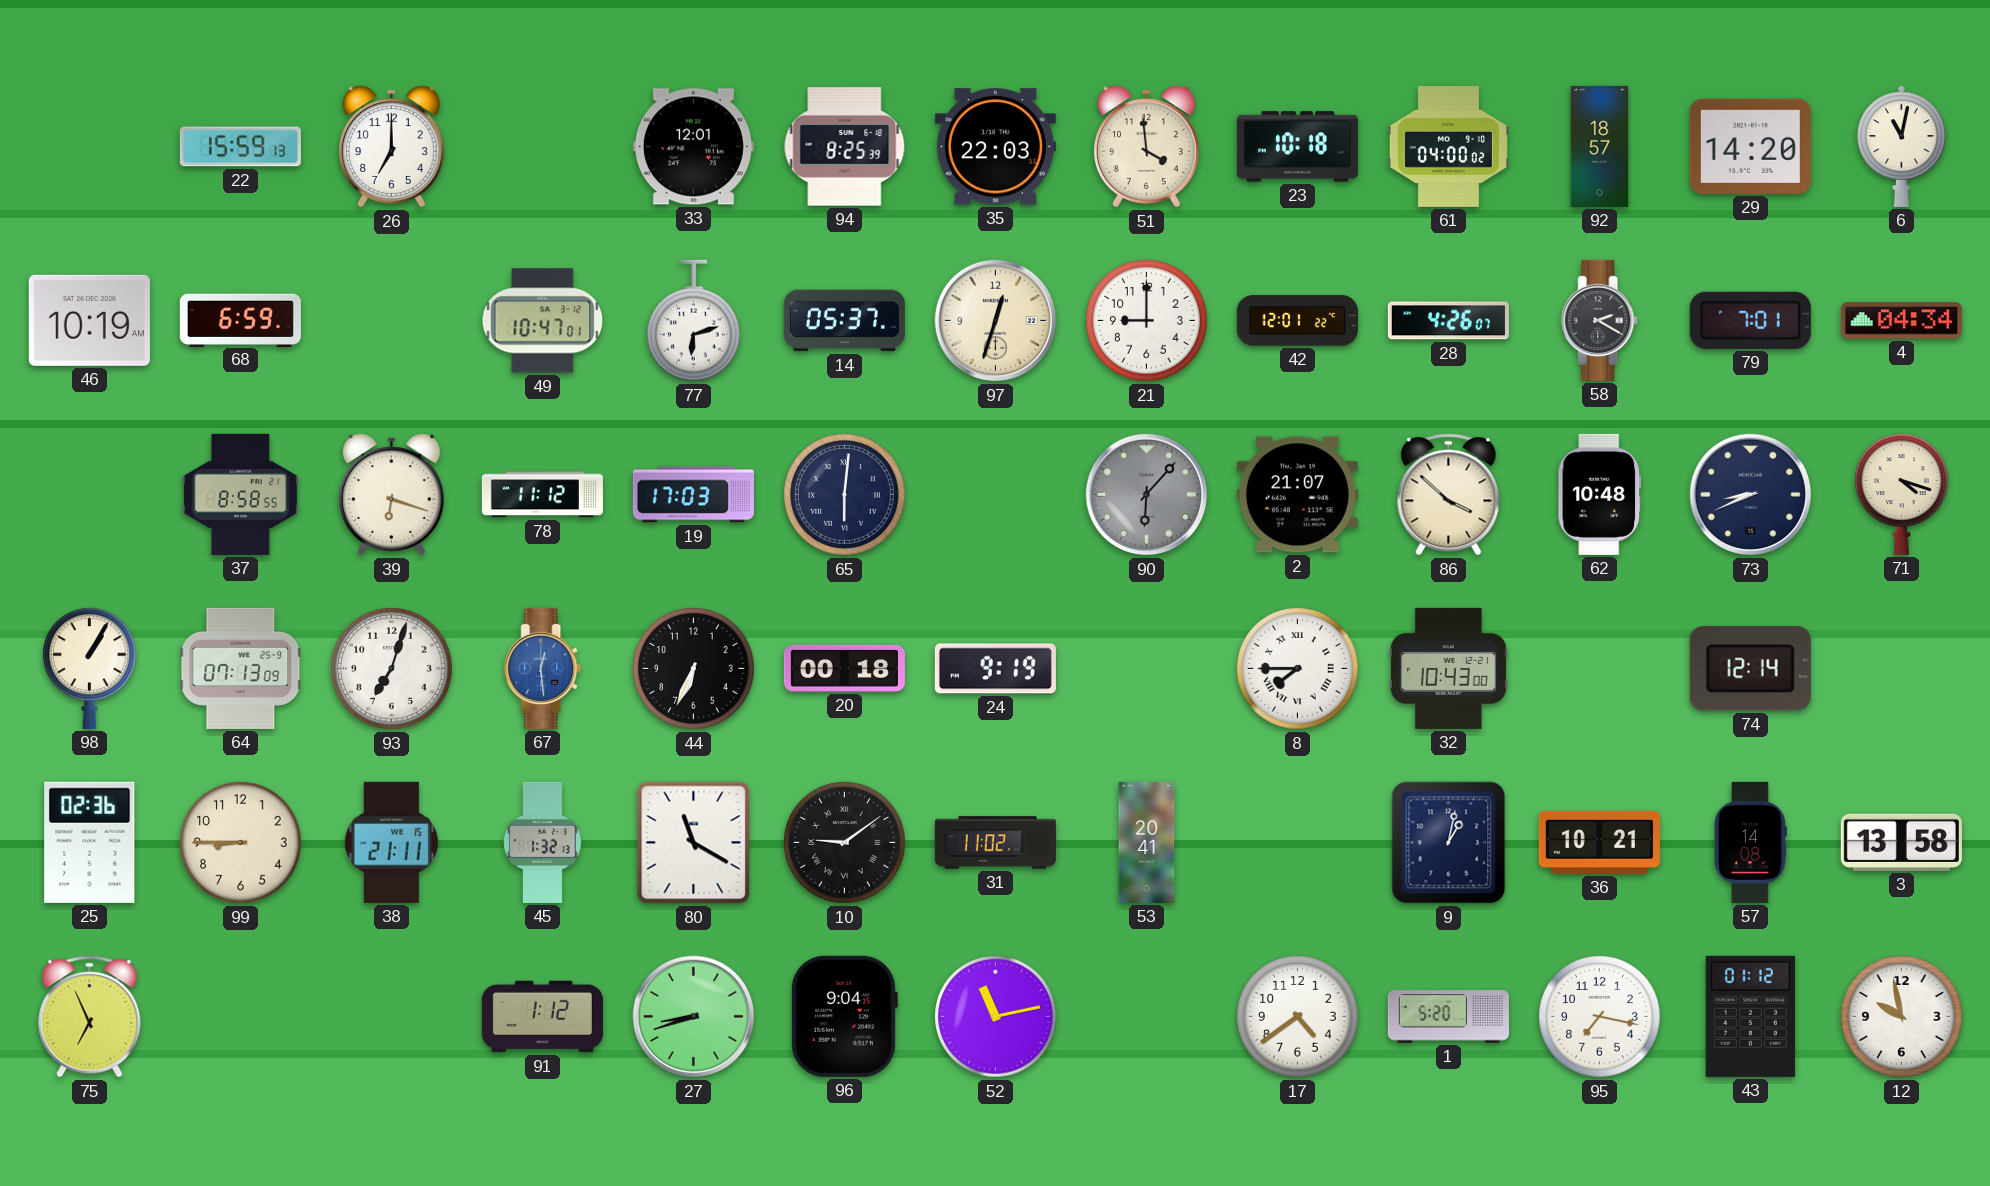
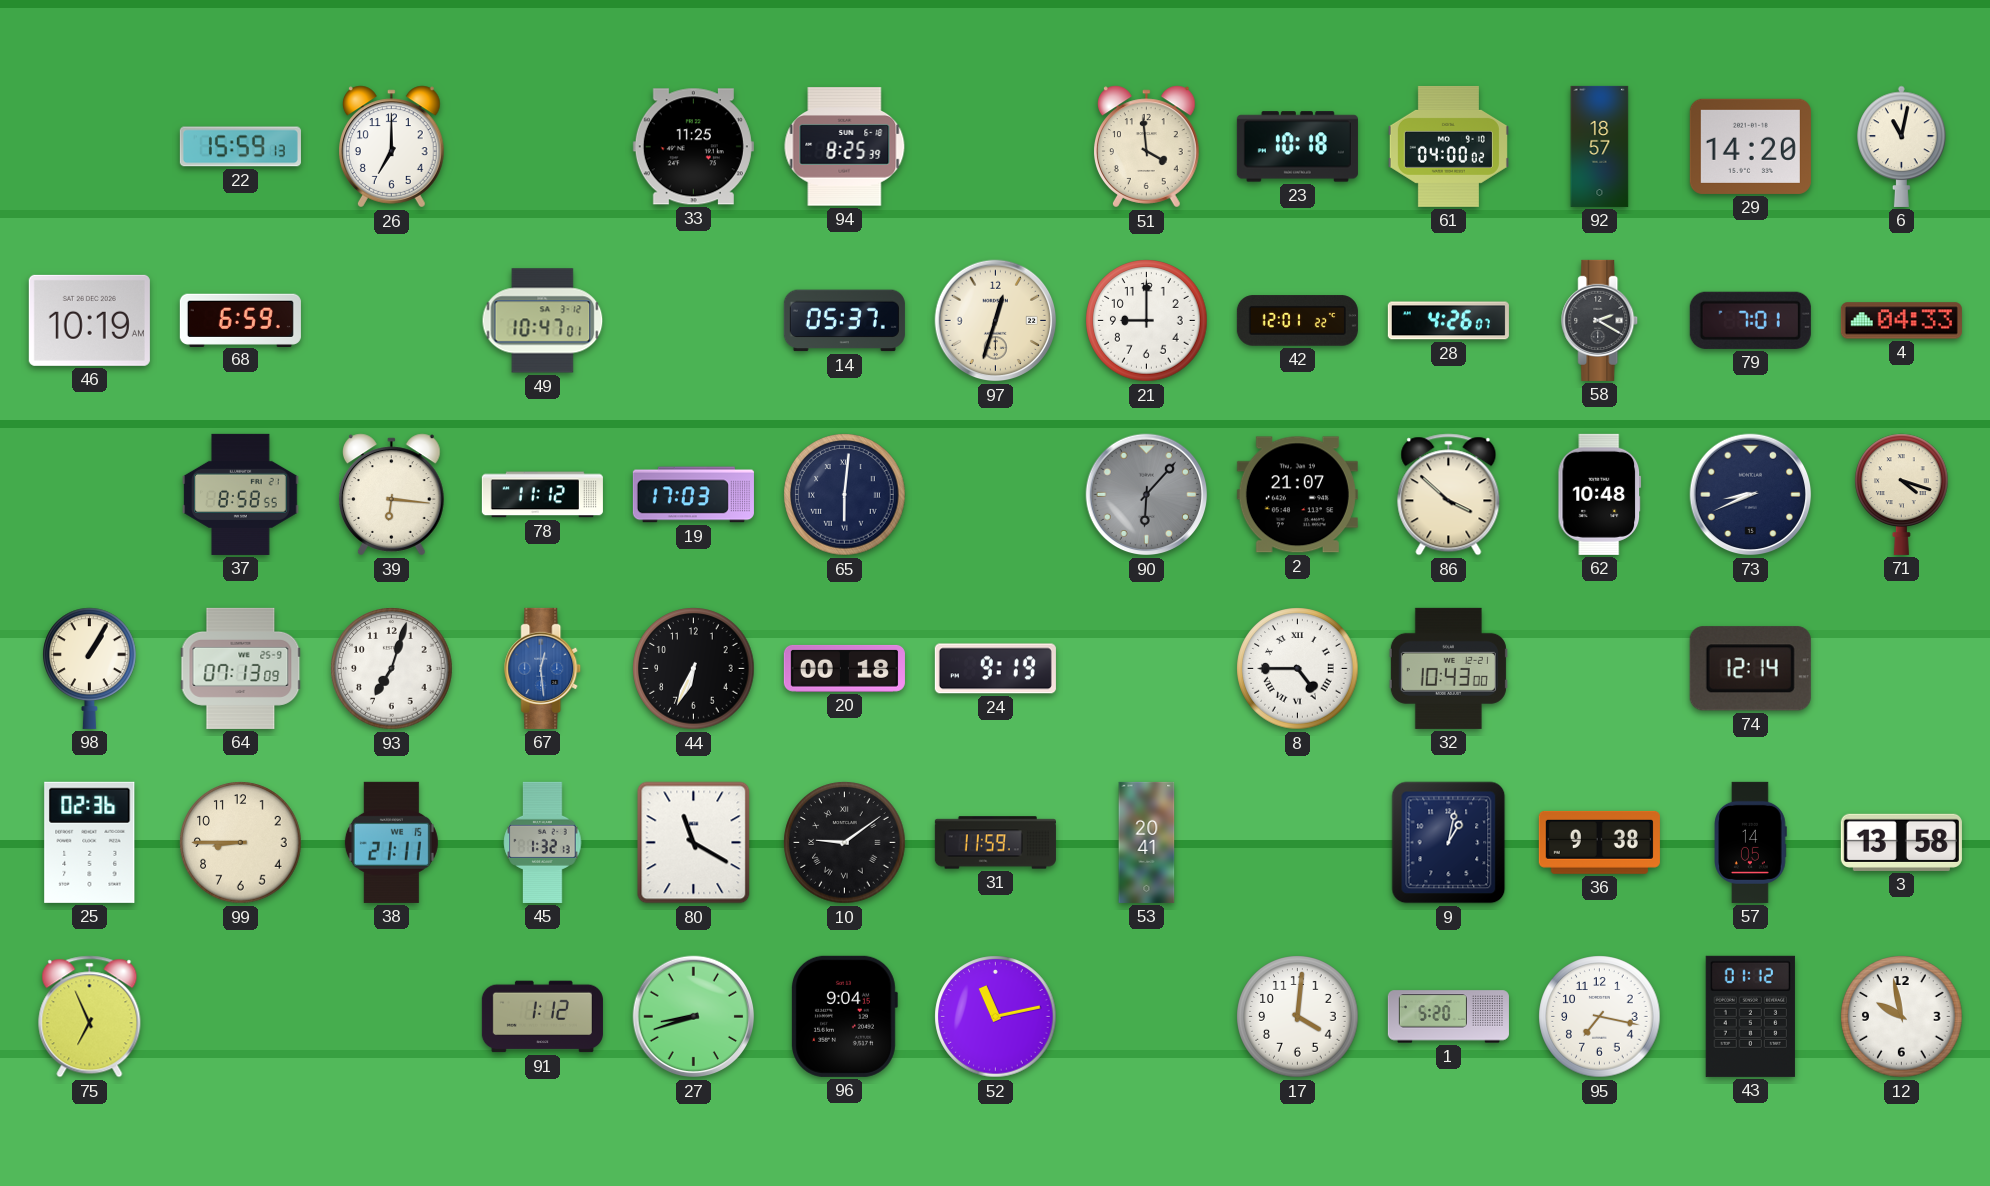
33: 12:01 -> 11:25 (693, 147)
35: 22:03 -> none (995, 147)
77: 6:12 -> none (694, 321)
4: 04:34 -> 04:33 (1901, 321)
39: 6:18 -> 6:16 (392, 495)
8: 7:45 -> 4:45 (1298, 669)
31: 11:02 -> 11:59 (995, 843)
36: 10:21 -> 9:38 (1599, 842)
57: 14:08 -> 14:05 (1751, 842)
17: 4:39 -> 4:01 (1298, 1017)
